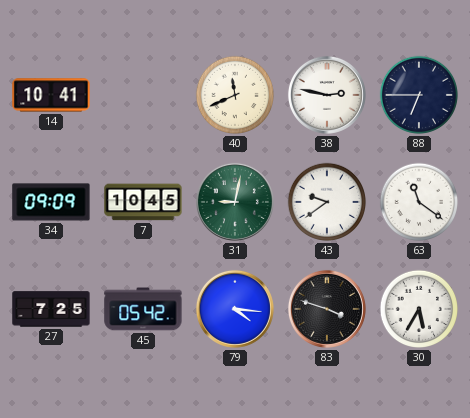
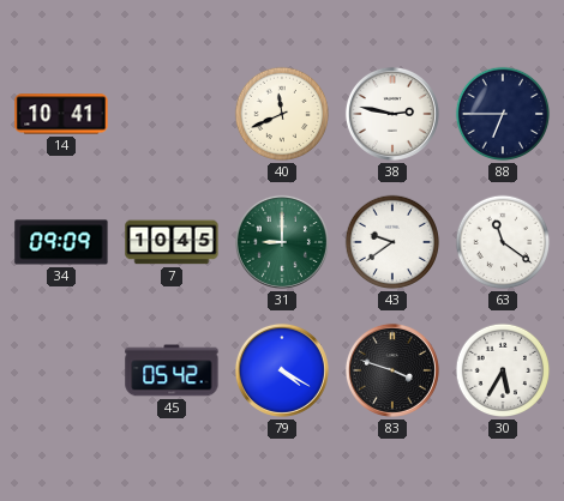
31: 9:02 -> 9:00 (282, 242)
27: 7:25 -> none (51, 309)
79: 4:16 -> 4:20 (282, 370)
